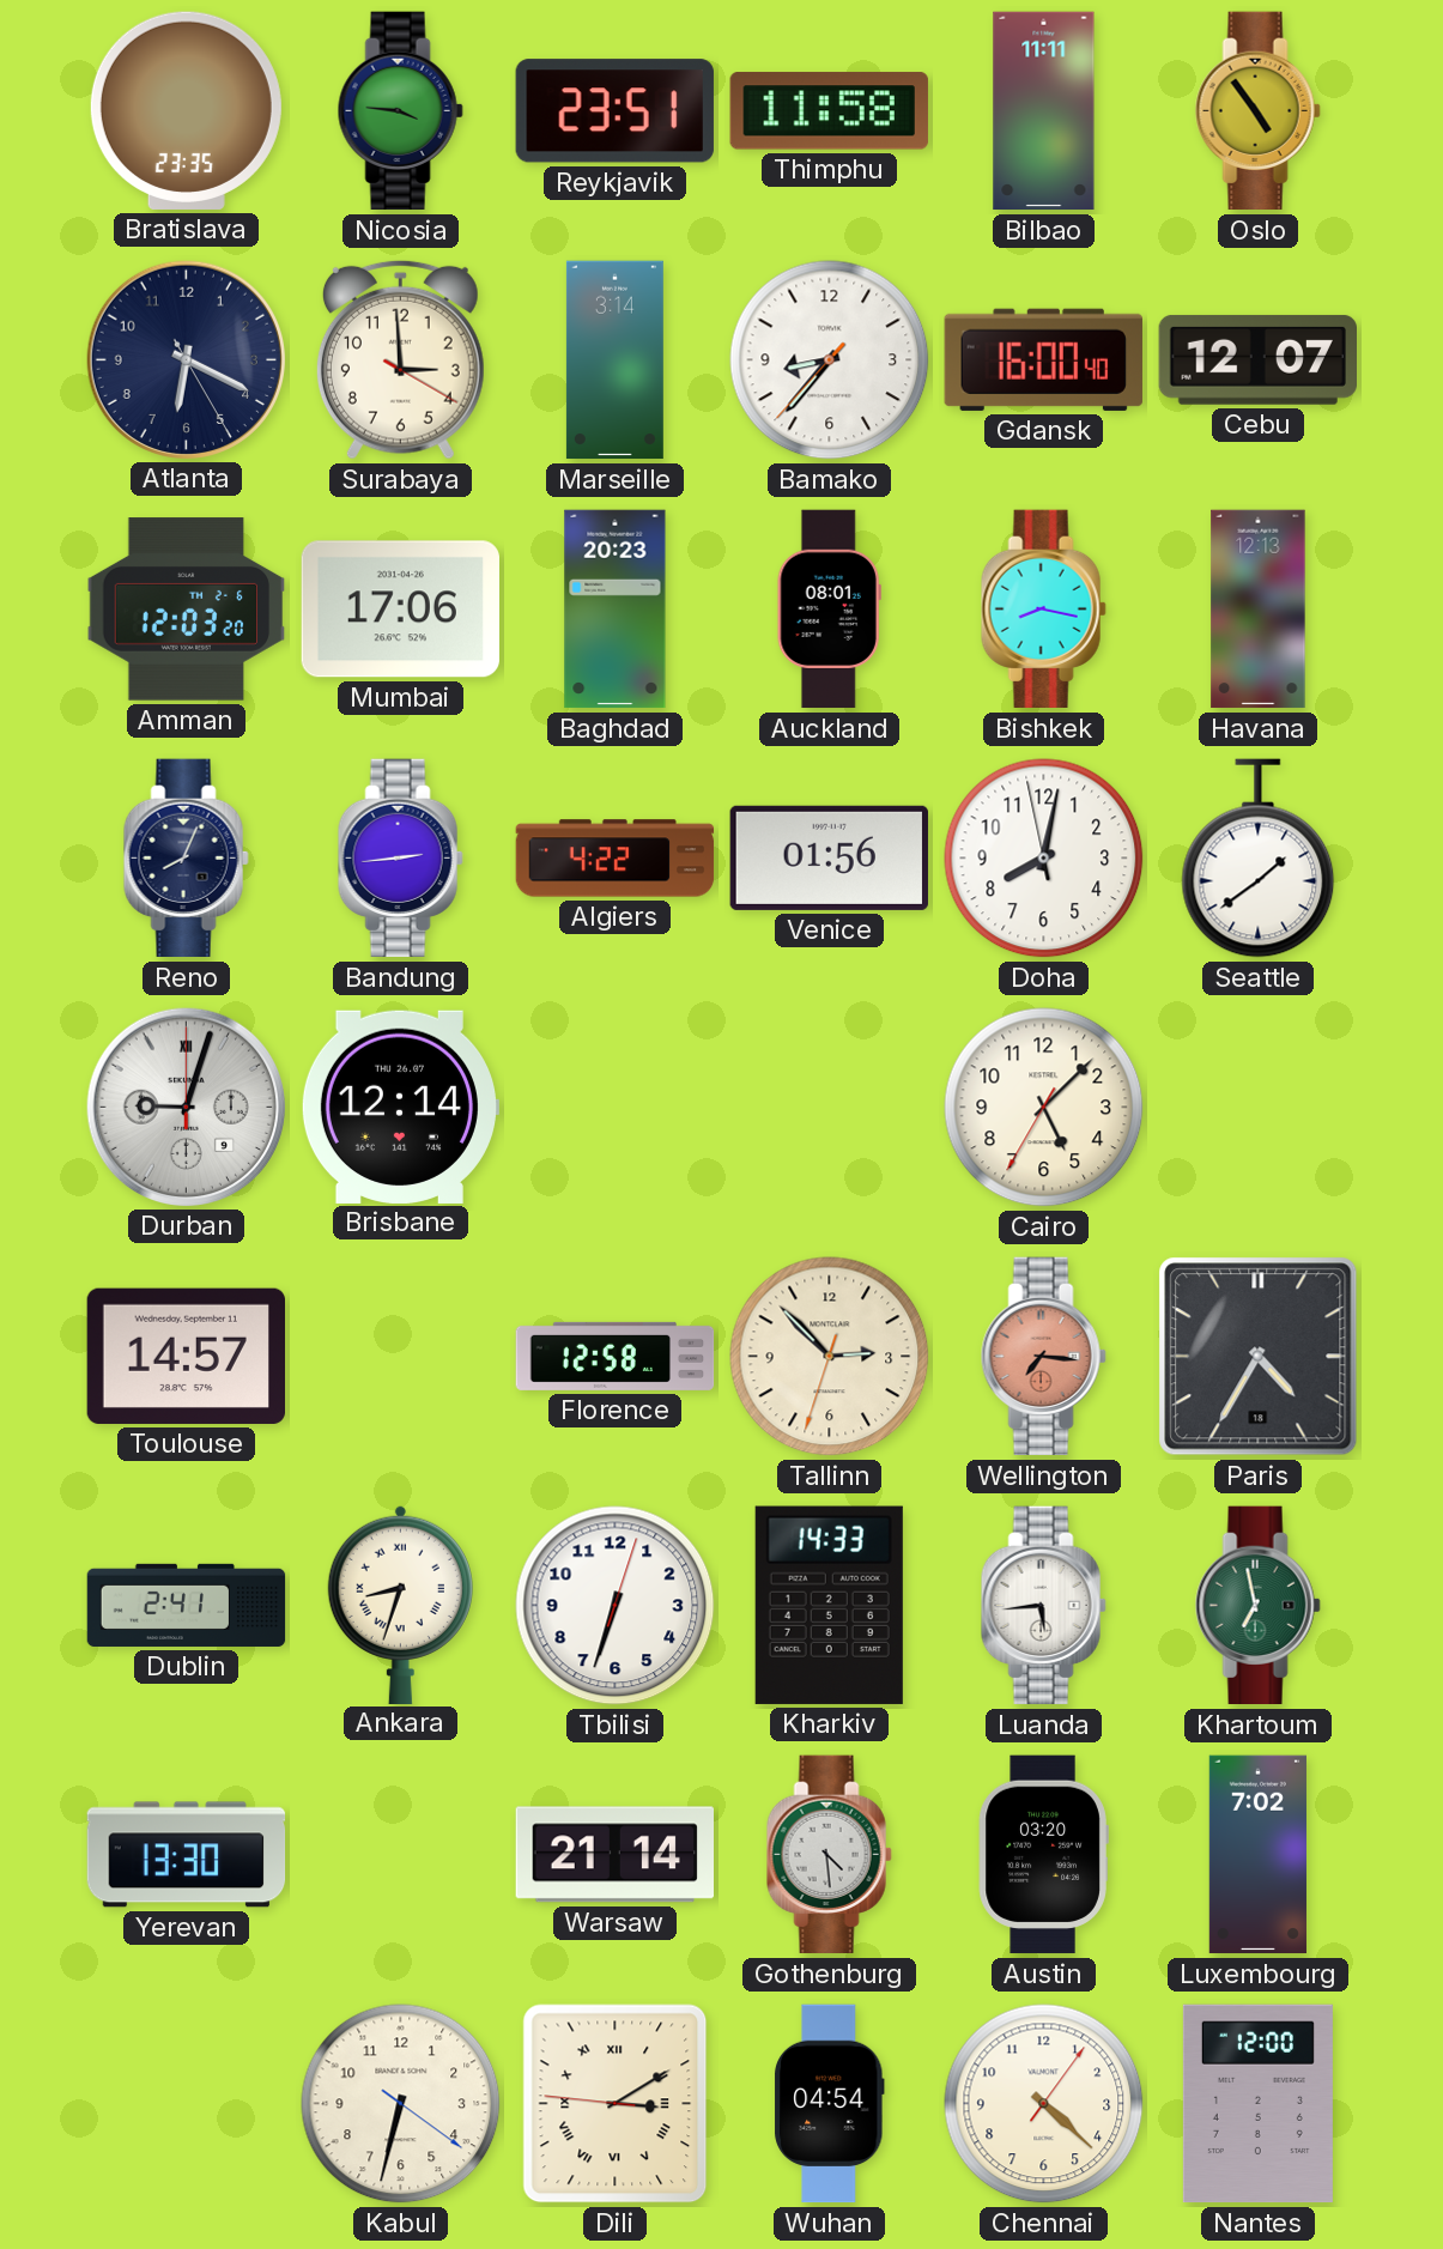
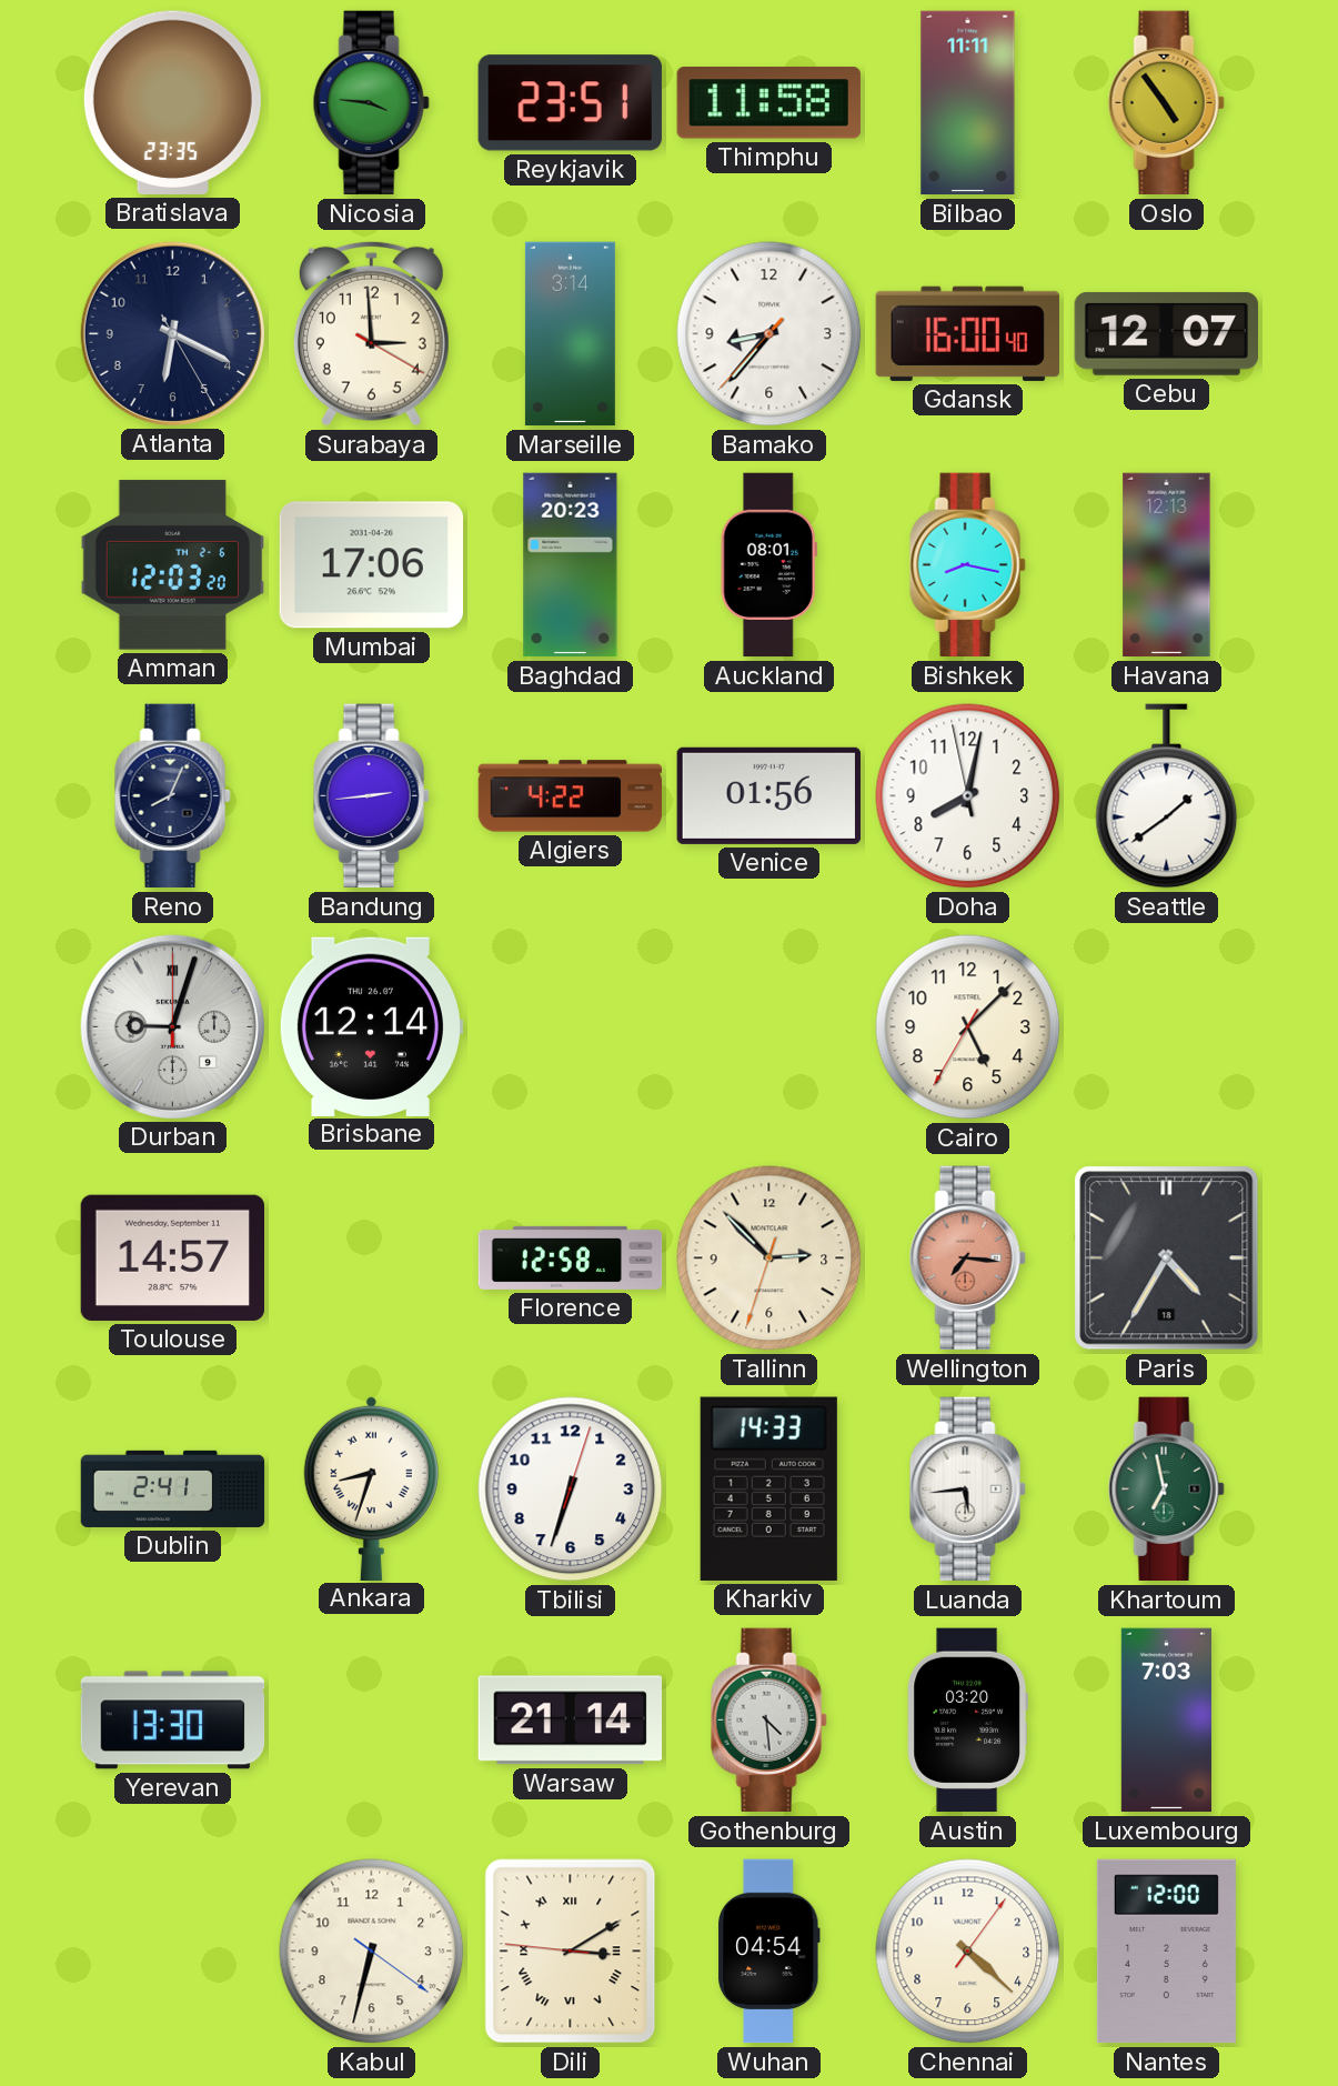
Luxembourg: 7:02 -> 7:03 (1166, 1721)
